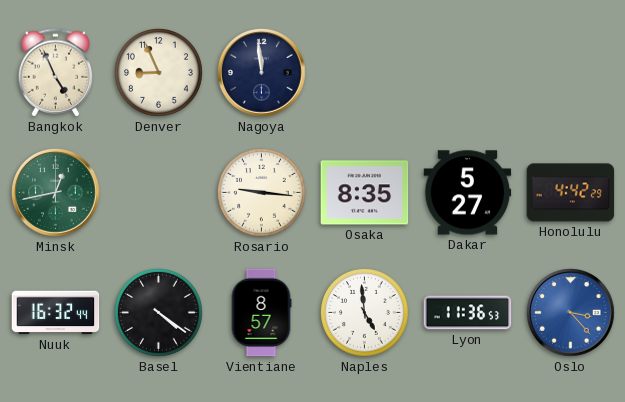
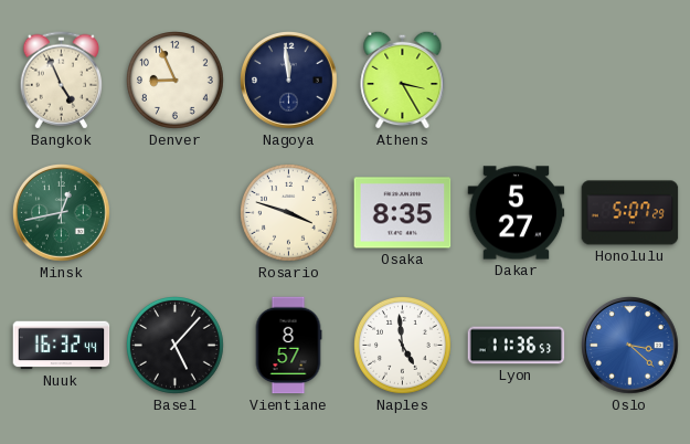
Athens: none -> 3:25 (403, 80)
Rosario: 9:16 -> 3:48 (289, 213)
Honolulu: 4:42 -> 5:07 (630, 213)
Basel: 4:21 -> 5:07 (176, 346)
Oslo: 3:23 -> 3:22 (630, 346)
